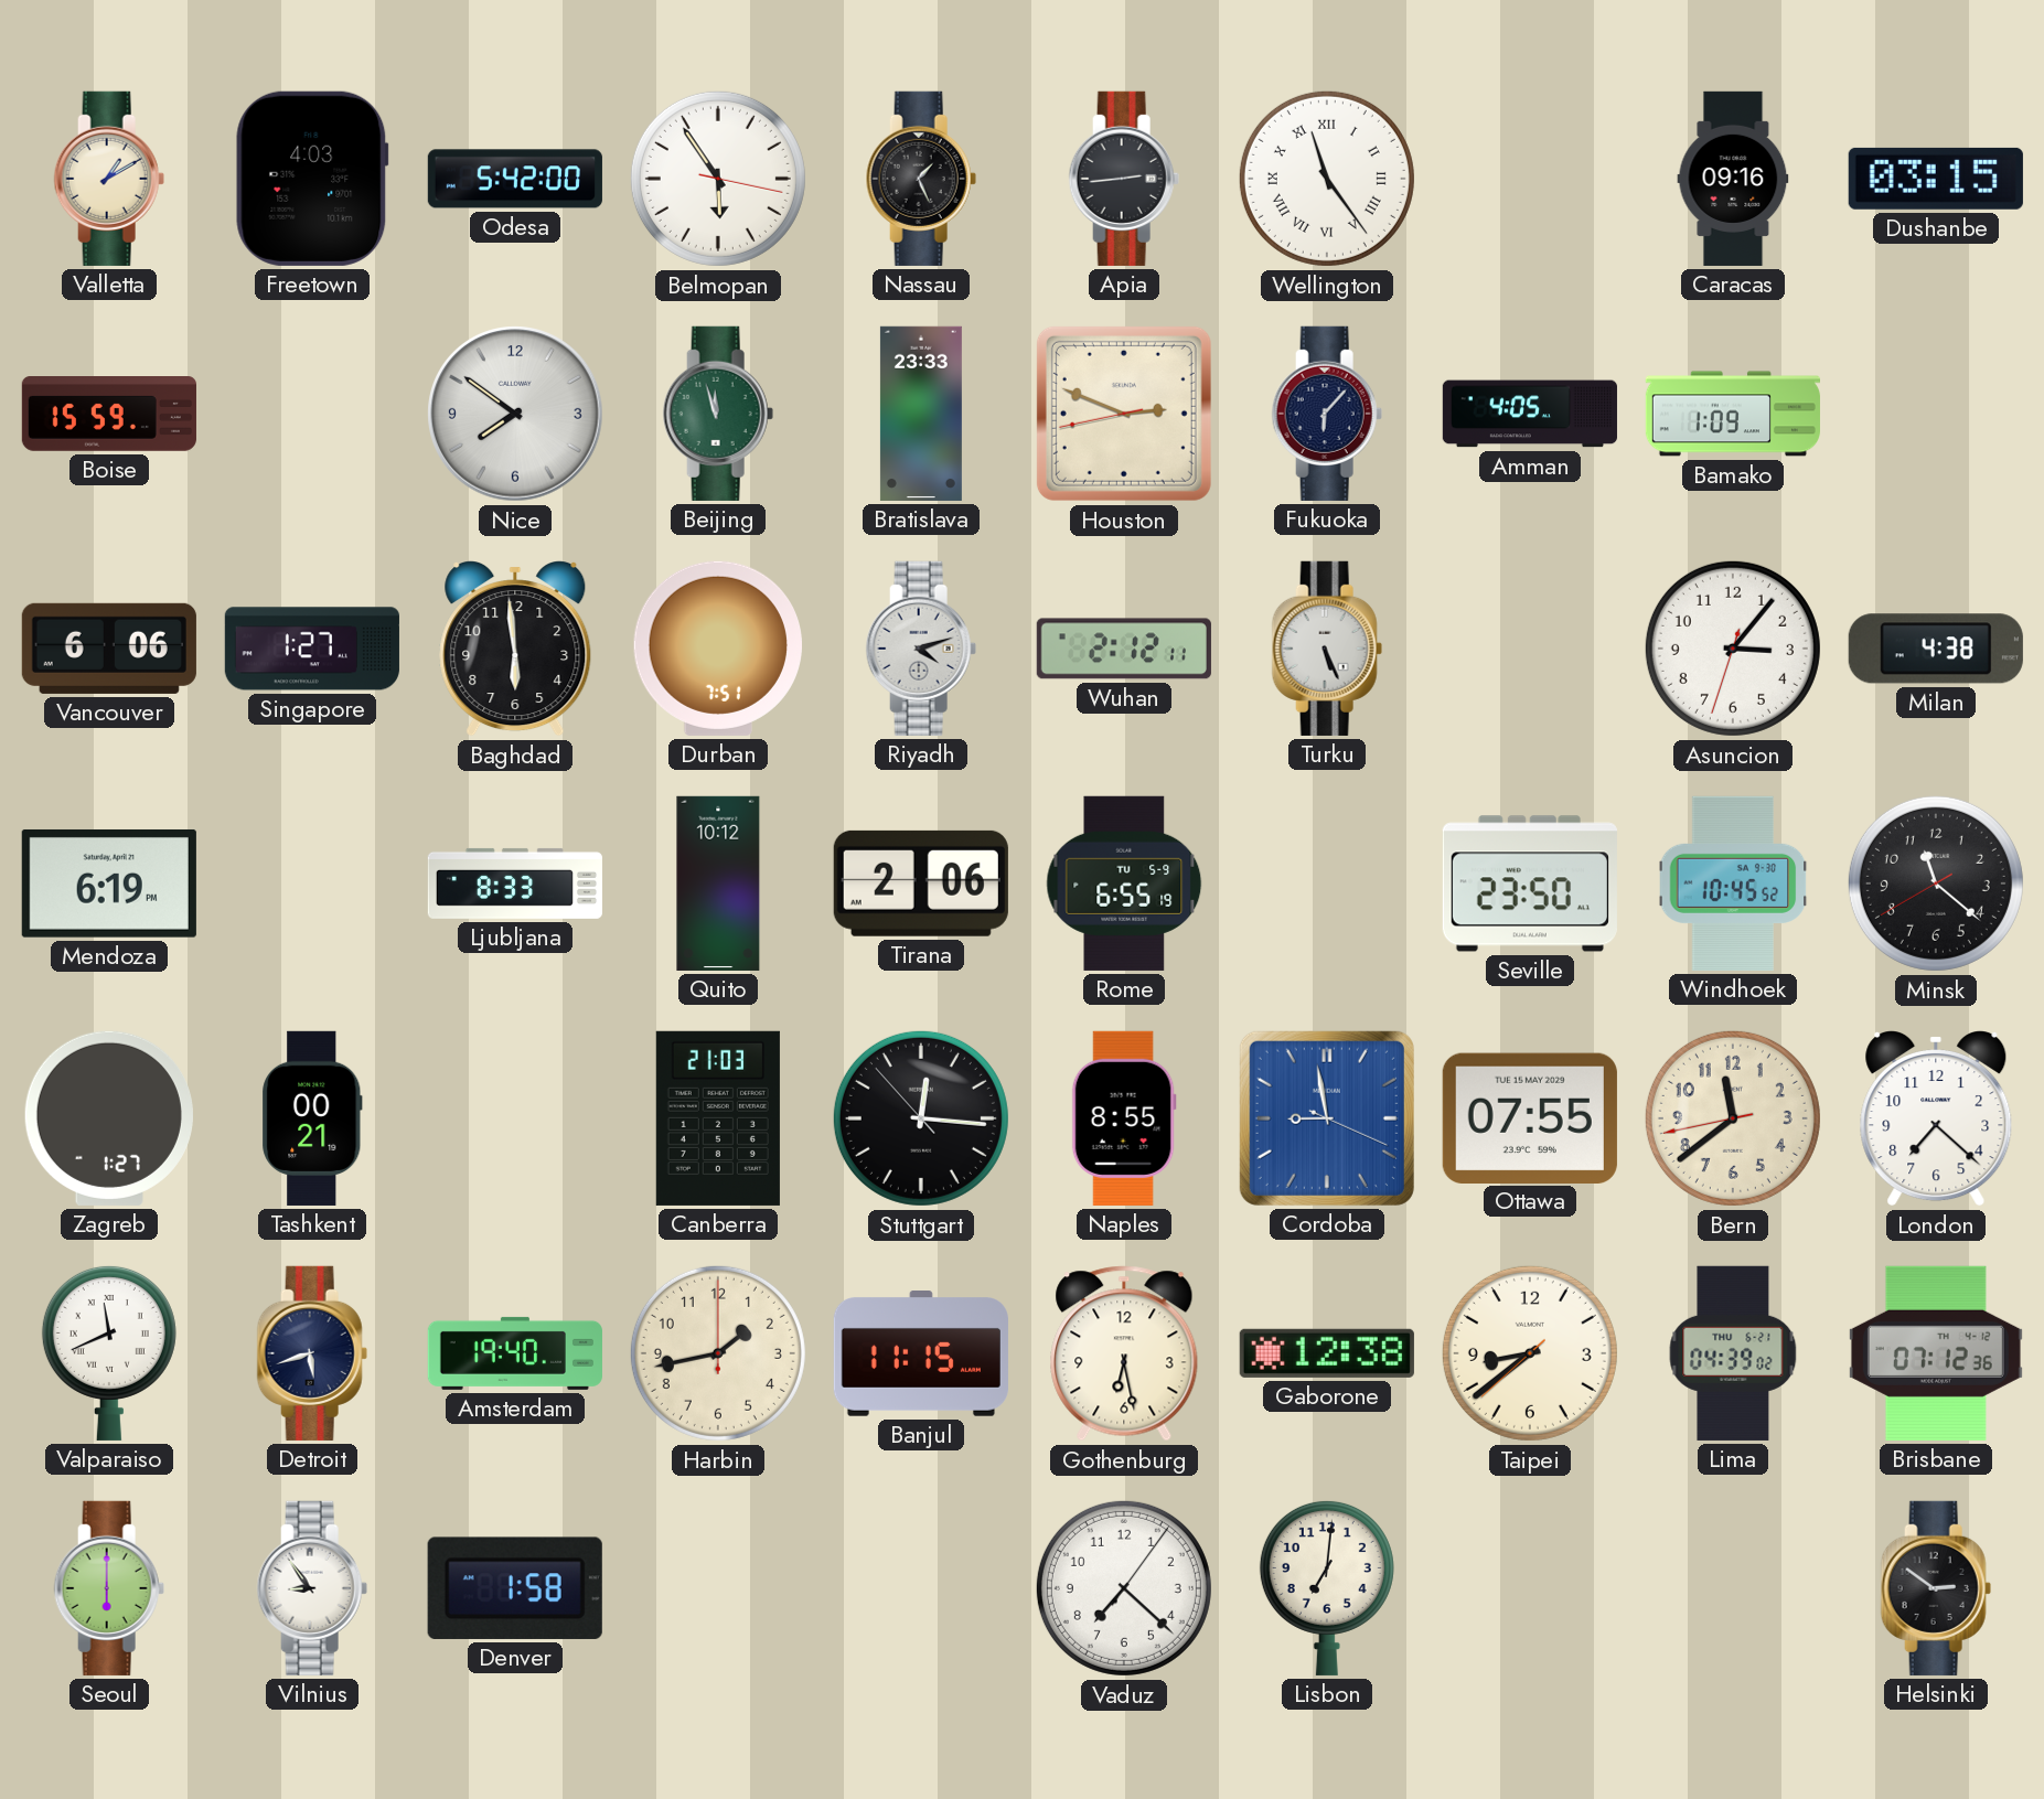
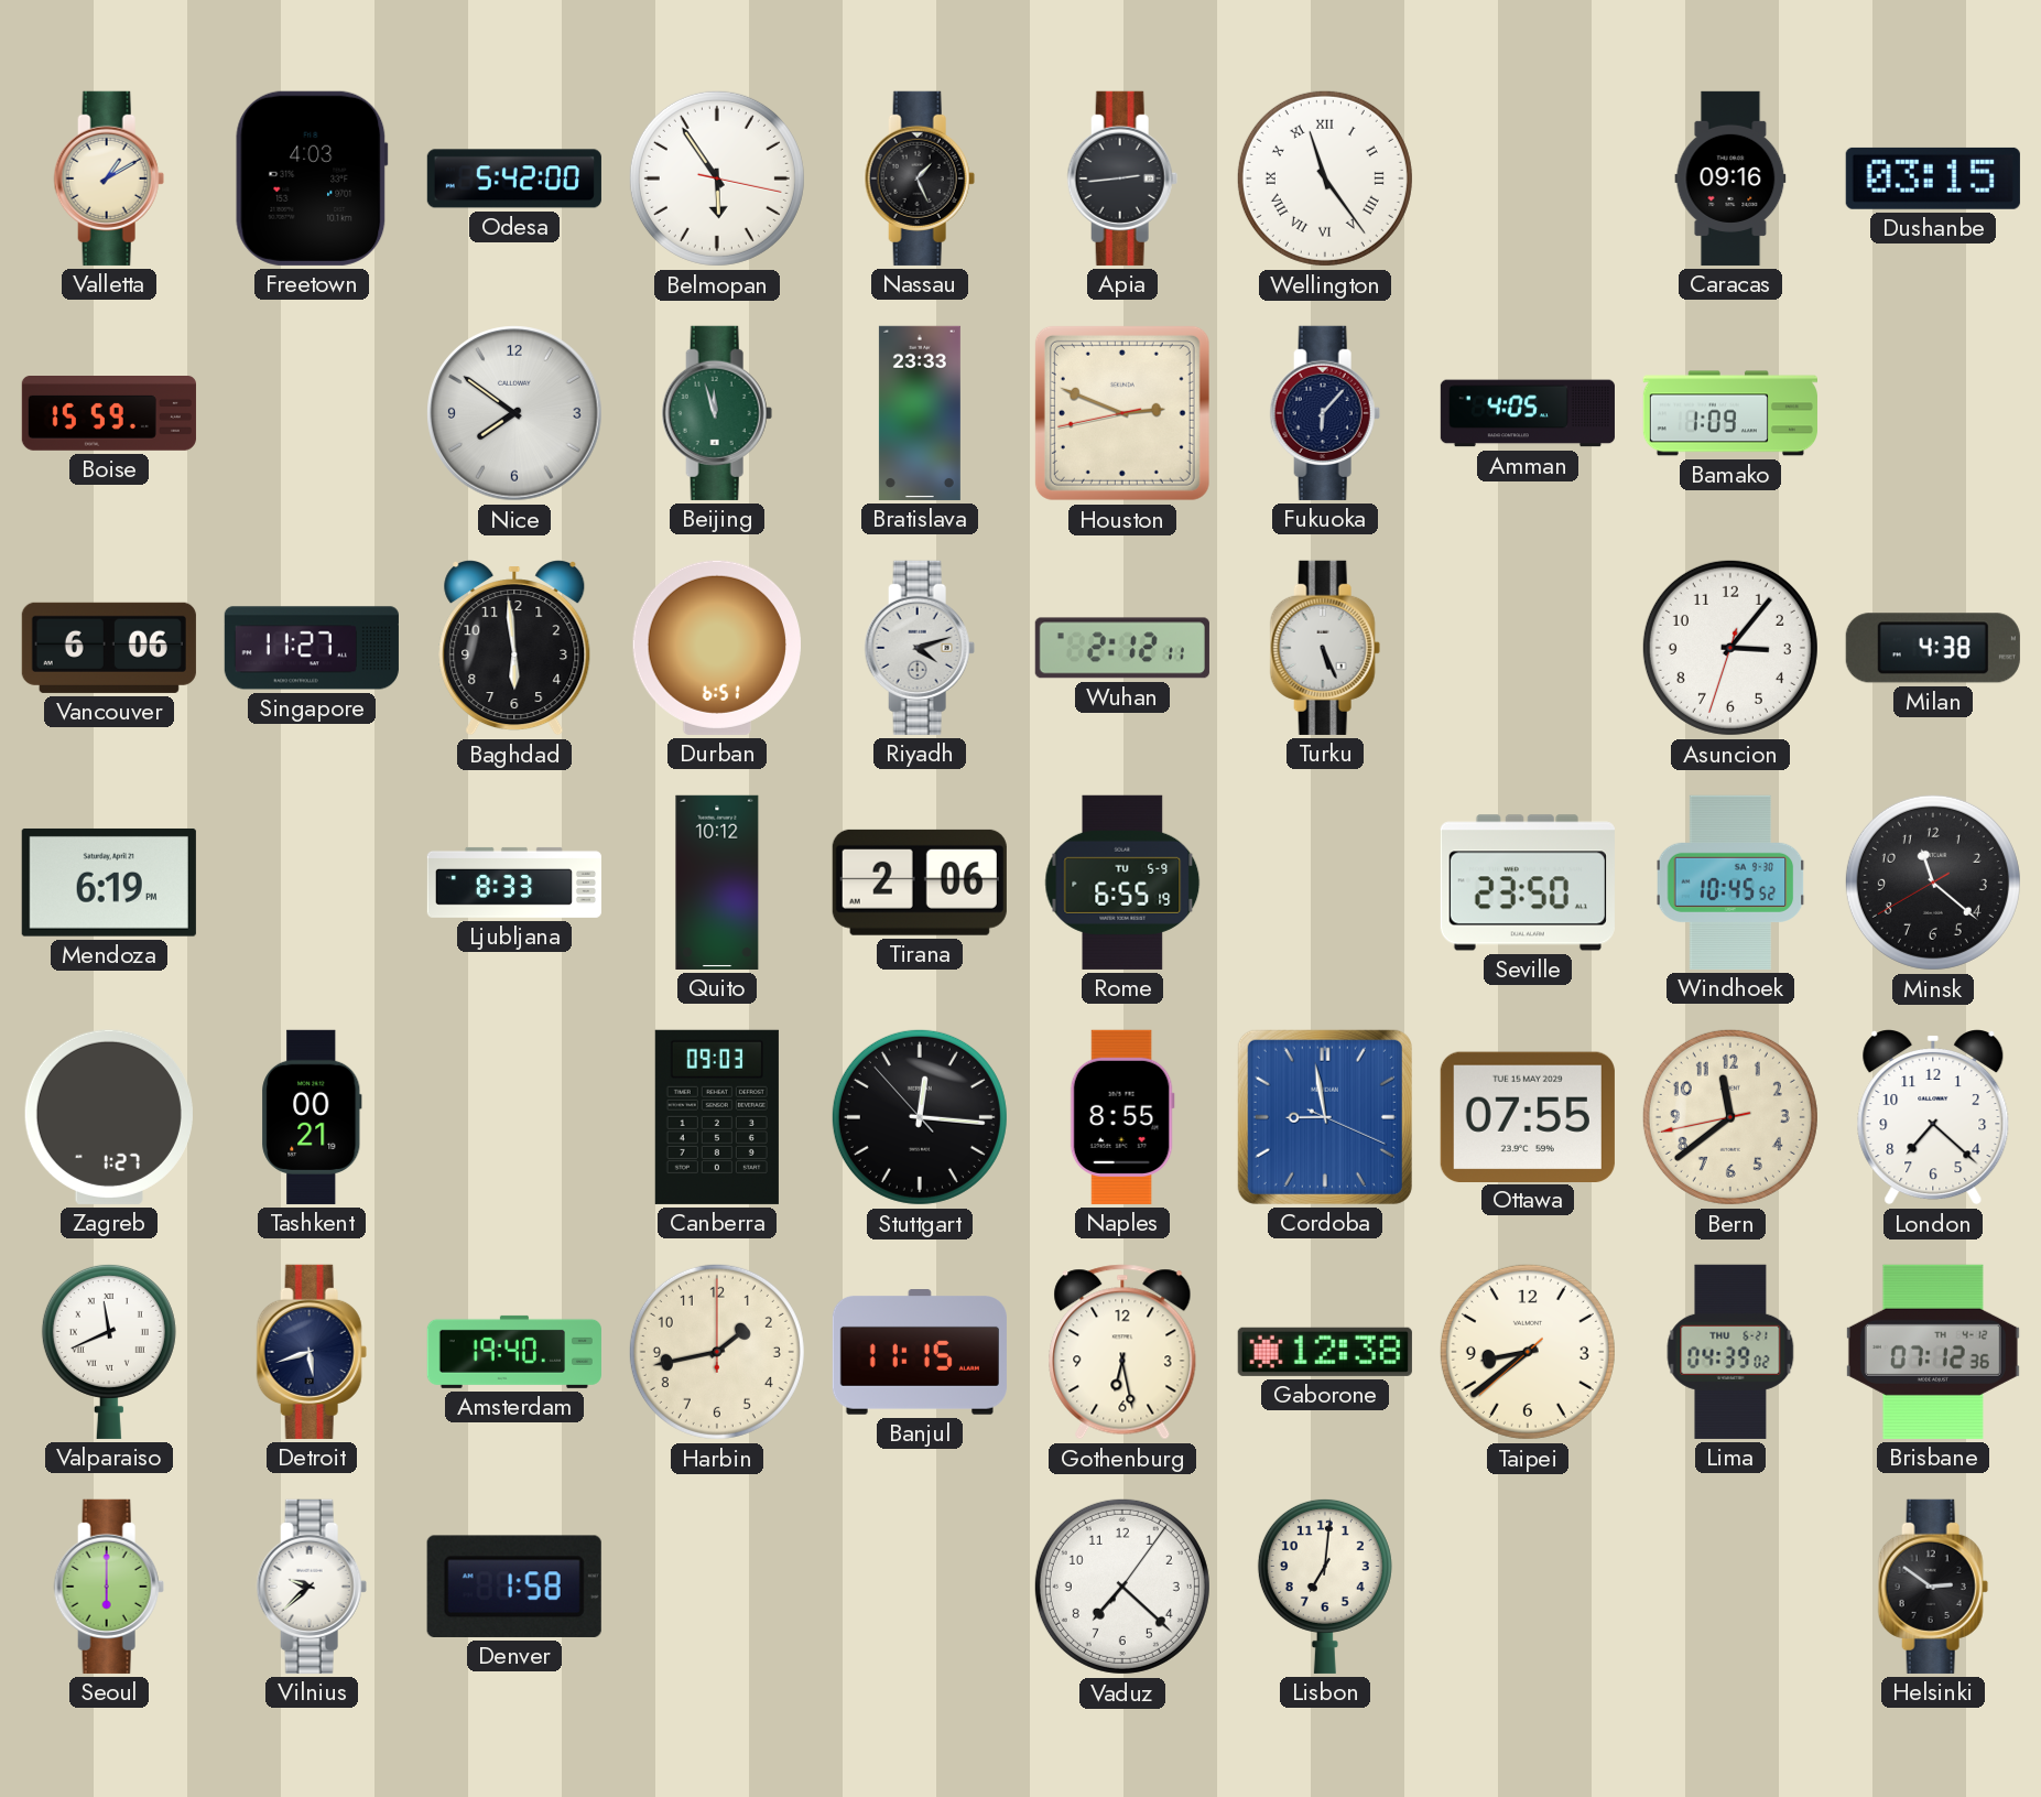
Singapore: 1:27 -> 11:27 (312, 648)
Durban: 7:51 -> 6:51 (716, 648)
Canberra: 21:03 -> 09:03 (717, 1117)
Vilnius: 8:54 -> 9:38 (312, 1587)
